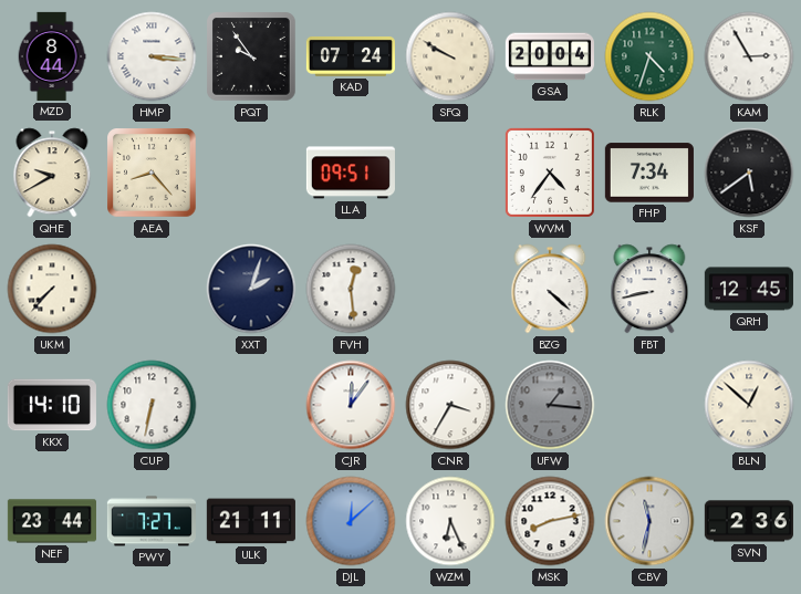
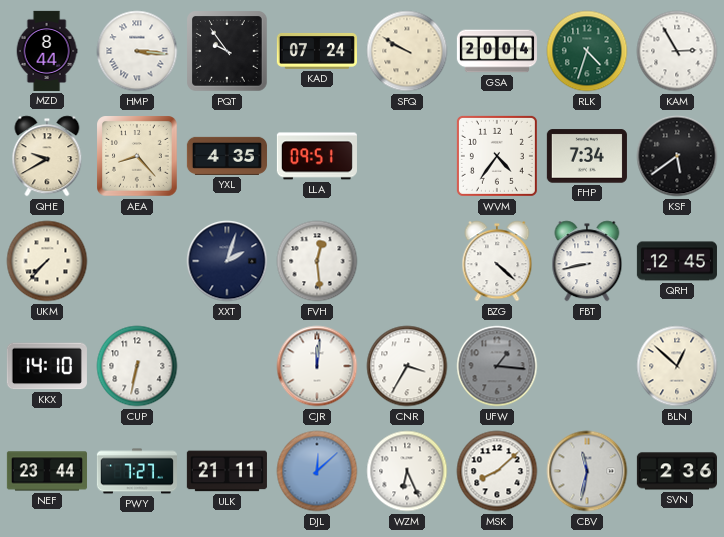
YXL: none -> 4:35 (227, 156)
CJR: 12:06 -> 12:01 (317, 366)
MSK: 8:13 -> 8:08 (497, 471)
